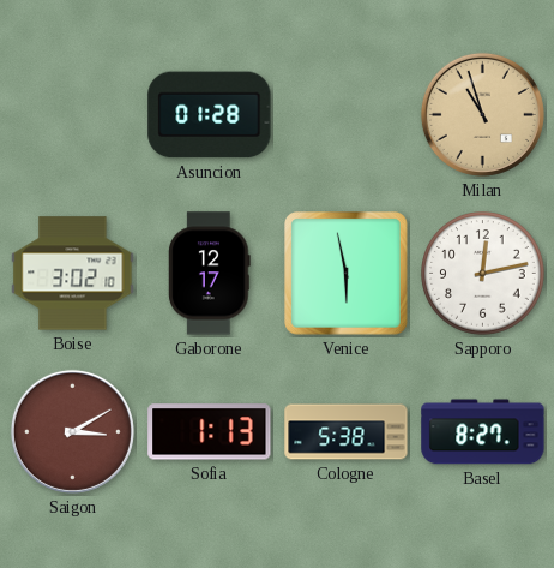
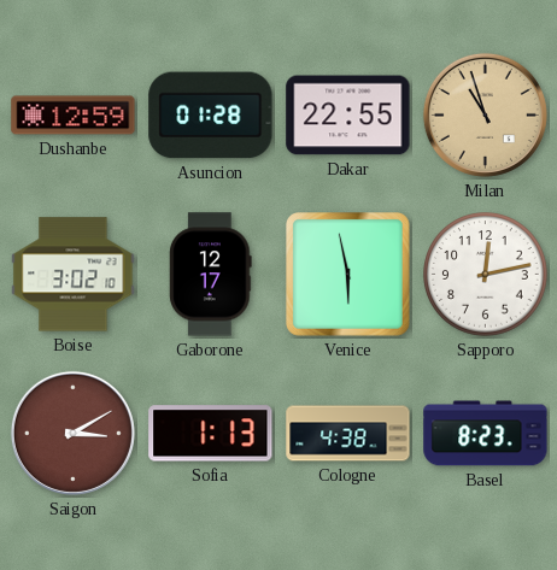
Dushanbe: none -> 12:59 (74, 116)
Dakar: none -> 22:55 (348, 116)
Cologne: 5:38 -> 4:38 (348, 434)
Basel: 8:27 -> 8:23 (486, 434)
